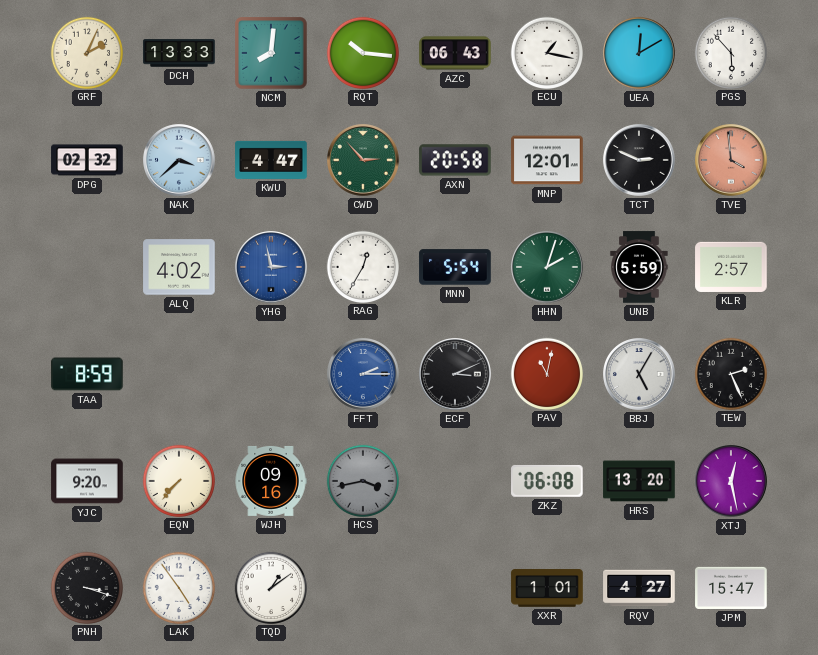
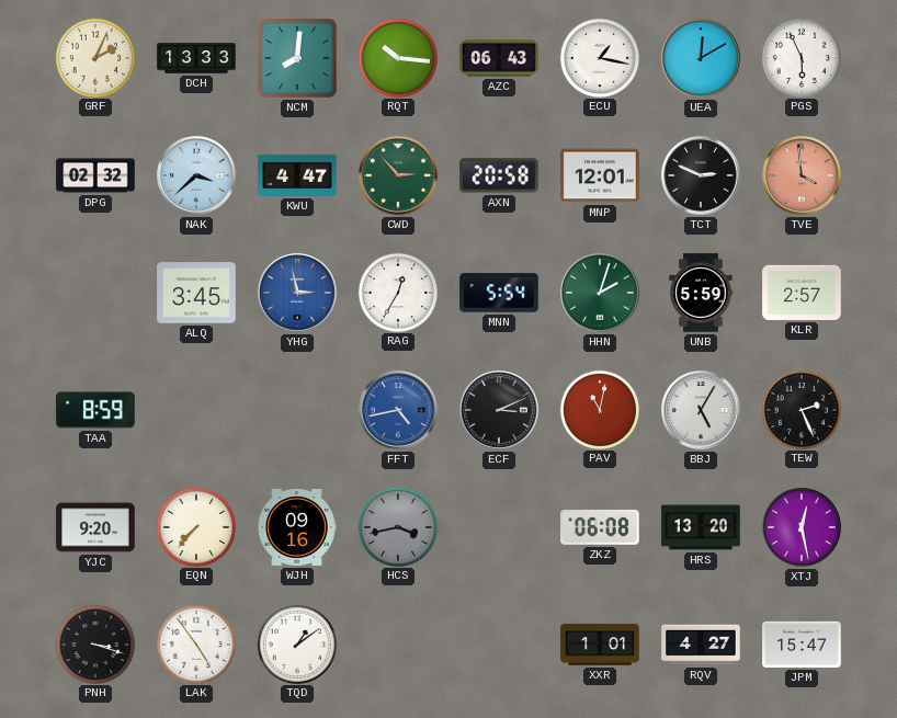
PGS: 5:53 -> 5:56 (801, 57)
ALQ: 4:02 -> 3:45 (196, 293)
FFT: 2:15 -> 4:43 (398, 410)
